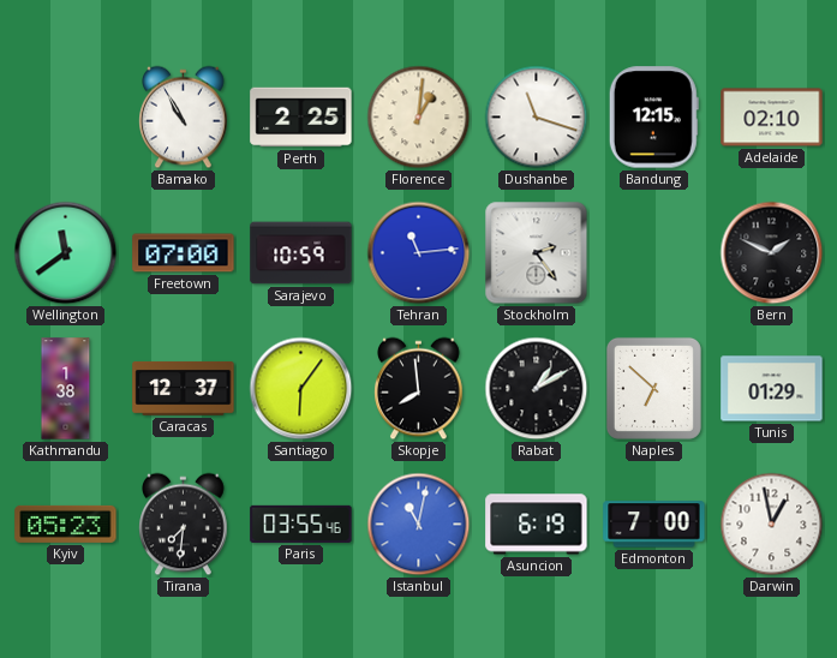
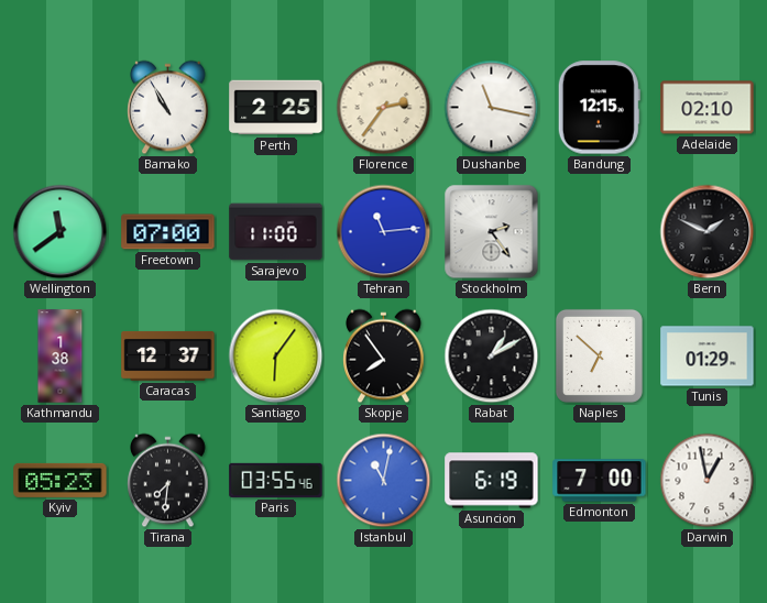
Florence: 1:01 -> 2:36 (384, 108)
Dushanbe: 11:18 -> 11:17 (492, 108)
Sarajevo: 10:59 -> 11:00 (276, 232)
Skopje: 7:59 -> 7:54 (384, 357)
